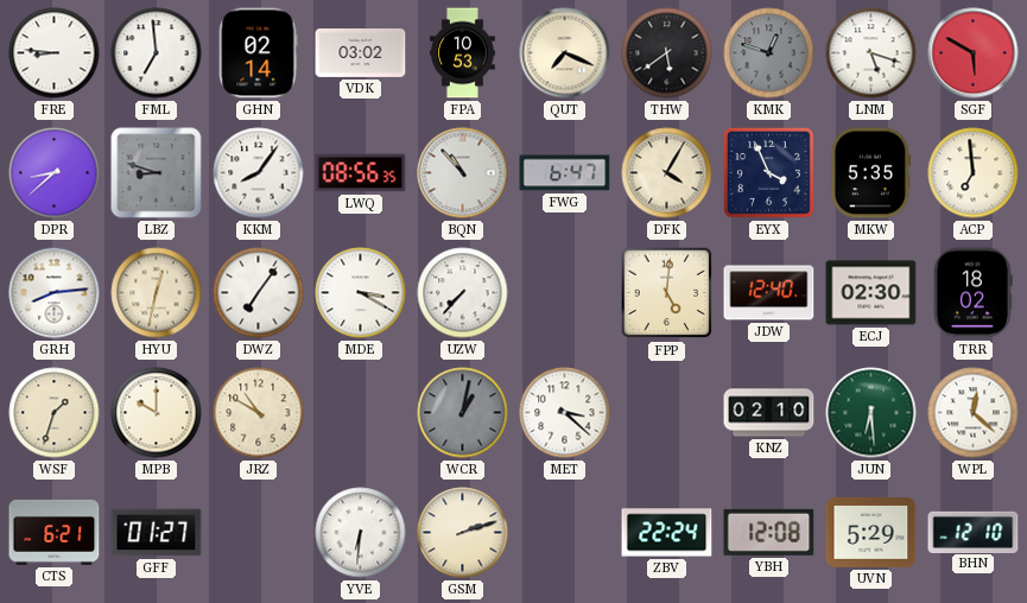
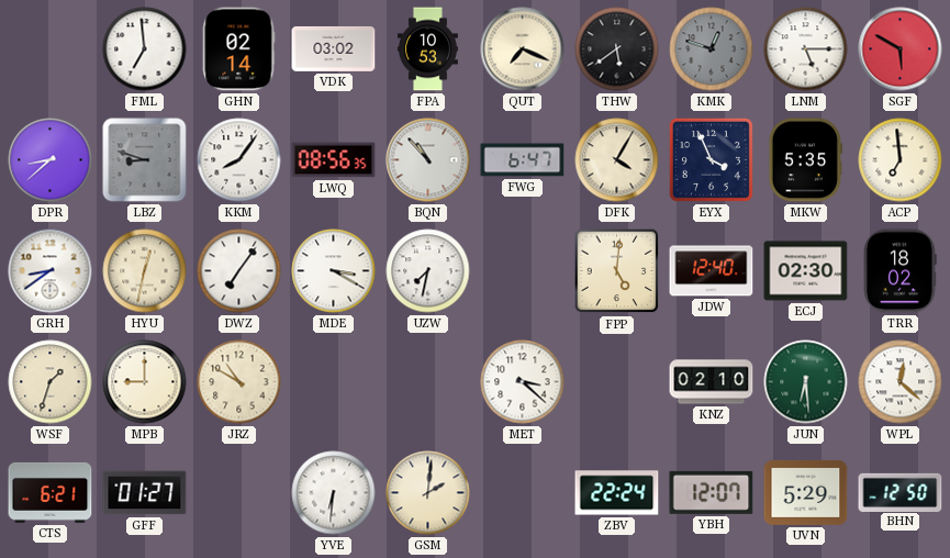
FRE: 8:46 -> none (55, 53)
LNM: 5:18 -> 5:15 (806, 49)
GRH: 8:14 -> 8:39 (51, 271)
UZW: 7:37 -> 7:32 (428, 271)
MPB: 10:00 -> 9:00 (145, 382)
WCR: 1:02 -> none (463, 413)
GSM: 2:12 -> 2:01 (428, 493)
YBH: 12:08 -> 12:07 (712, 492)
BHN: 12:10 -> 12:50 (901, 492)
